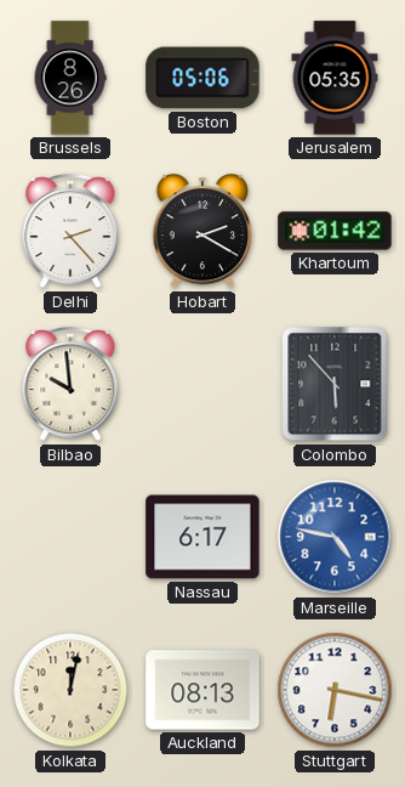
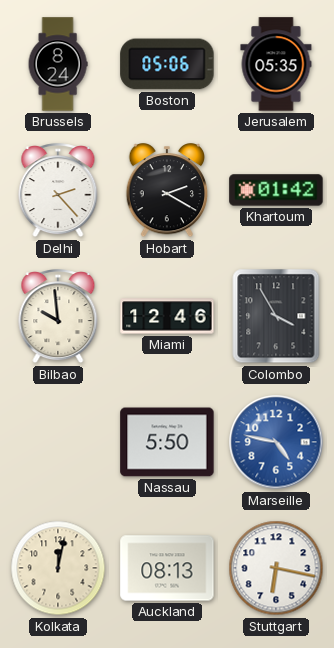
Brussels: 8:26 -> 8:24 (58, 64)
Miami: none -> 12:46 (167, 316)
Colombo: 5:53 -> 3:55 (276, 316)
Nassau: 6:17 -> 5:50 (167, 442)
